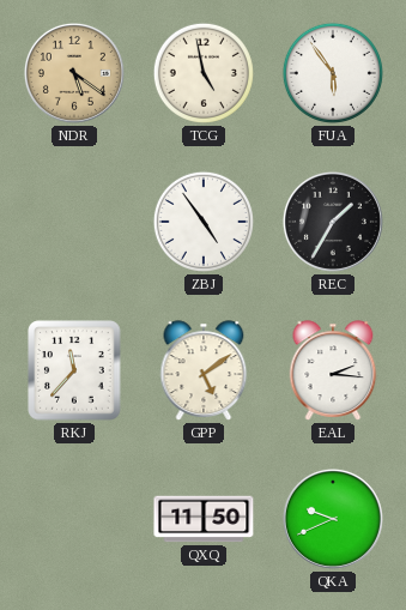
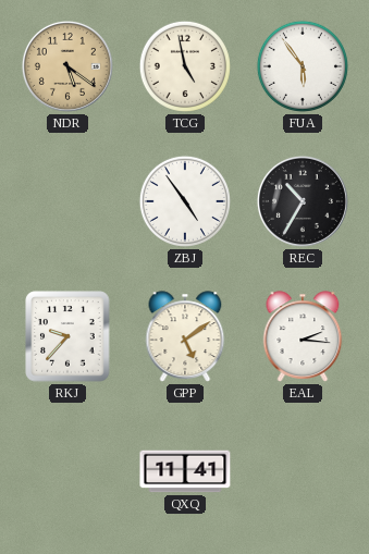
REC: 1:35 -> 10:35 (303, 201)
RKJ: 11:37 -> 9:37 (67, 336)
QXQ: 11:50 -> 11:41 (185, 471)
QKA: 9:41 -> none (333, 519)
